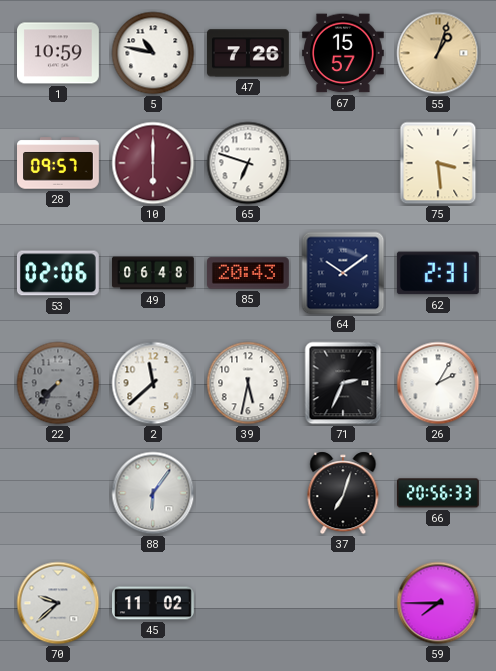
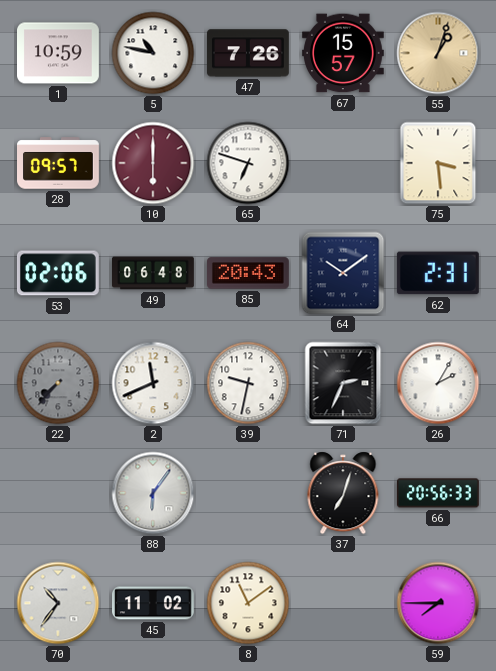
2: 11:38 -> 11:41 (153, 383)
39: 5:32 -> 9:32 (248, 383)
70: 9:38 -> 10:36 (58, 603)
8: none -> 11:09 (248, 603)
